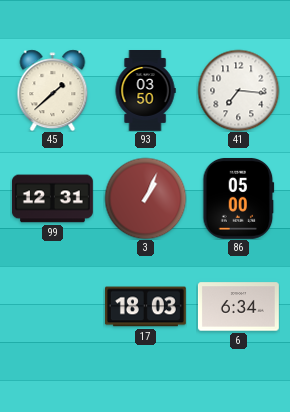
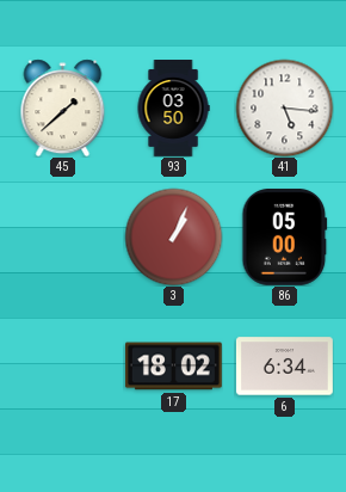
41: 7:16 -> 5:16 (284, 107)
99: 12:31 -> none (52, 199)
17: 18:03 -> 18:02 (173, 367)
